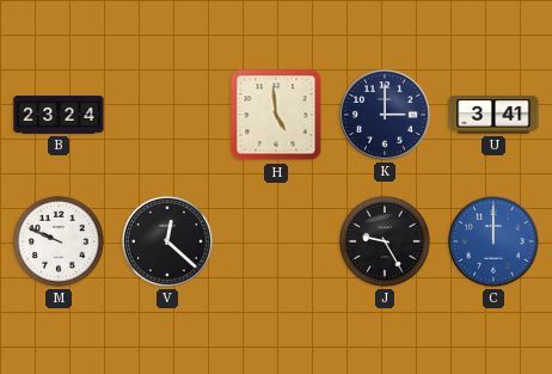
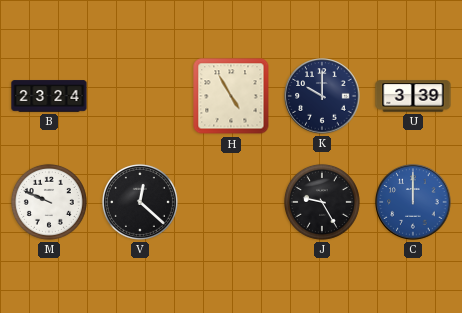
H: 4:59 -> 4:55 (231, 96)
K: 3:00 -> 10:00 (322, 96)
U: 3:41 -> 3:39 (413, 96)
